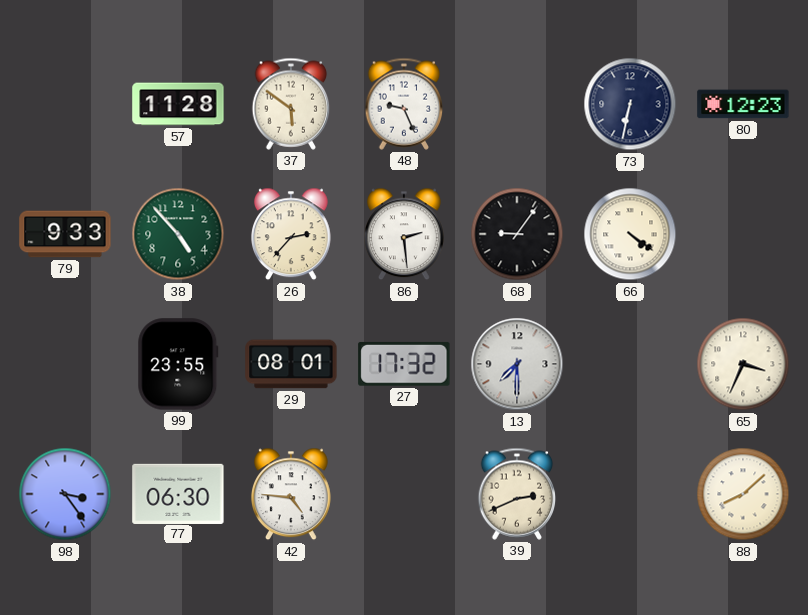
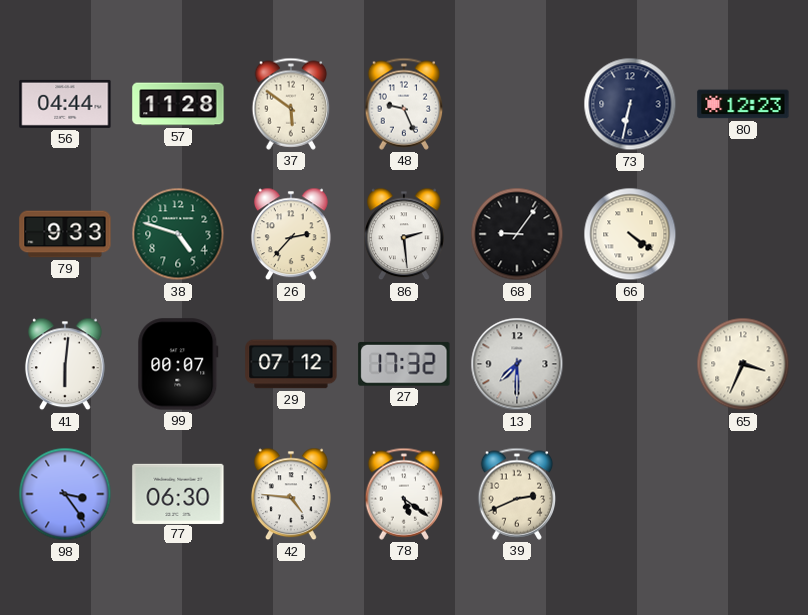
56: none -> 04:44 (65, 104)
38: 4:53 -> 4:48 (178, 234)
41: none -> 6:01 (65, 364)
99: 23:55 -> 00:07 (178, 364)
29: 08:01 -> 07:12 (291, 364)
78: none -> 5:21 (404, 494)
88: 8:08 -> none (743, 494)
